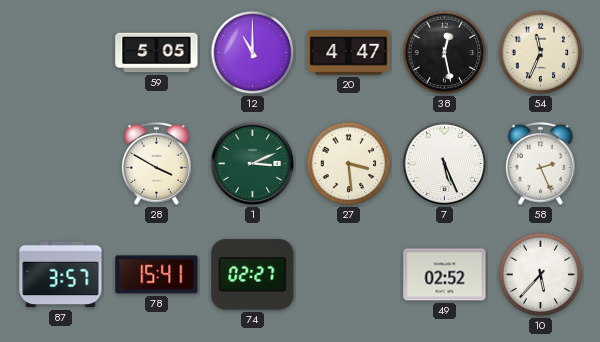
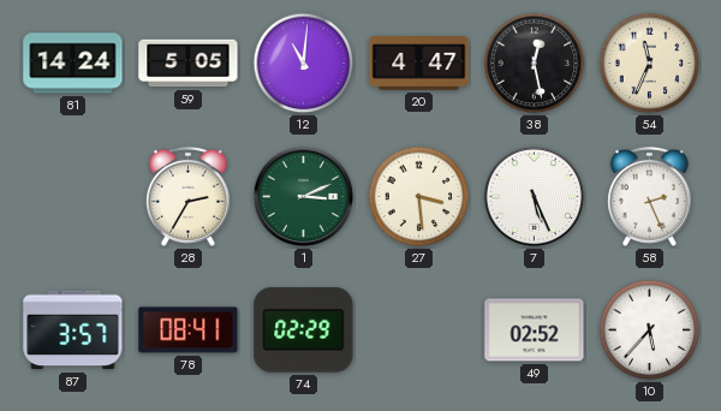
81: none -> 14:24 (73, 64)
12: 11:00 -> 11:01 (304, 64)
28: 3:50 -> 2:35 (187, 196)
78: 15:41 -> 08:41 (189, 330)
74: 02:27 -> 02:29 (304, 330)
